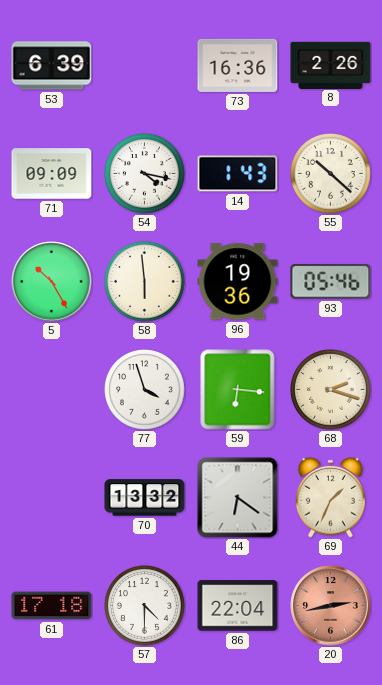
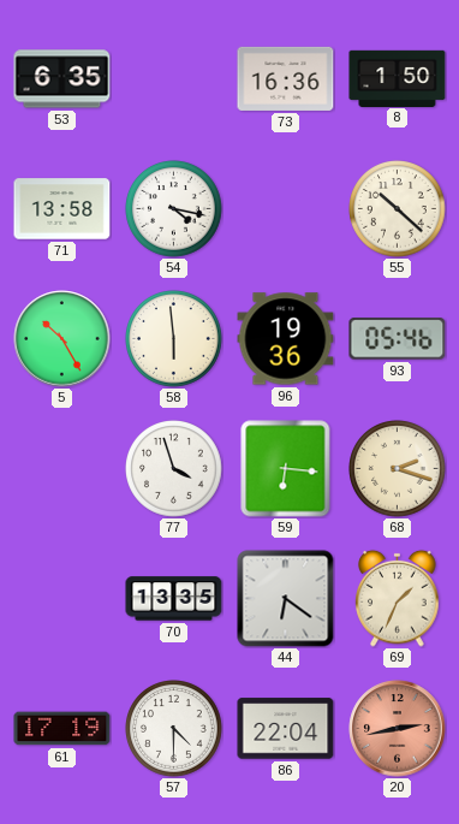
53: 6:39 -> 6:35 (62, 79)
8: 2:26 -> 1:50 (398, 78)
71: 09:09 -> 13:58 (62, 209)
14: 1:43 -> none (238, 174)
70: 13:32 -> 13:35 (174, 599)
61: 17:18 -> 17:19 (62, 729)
